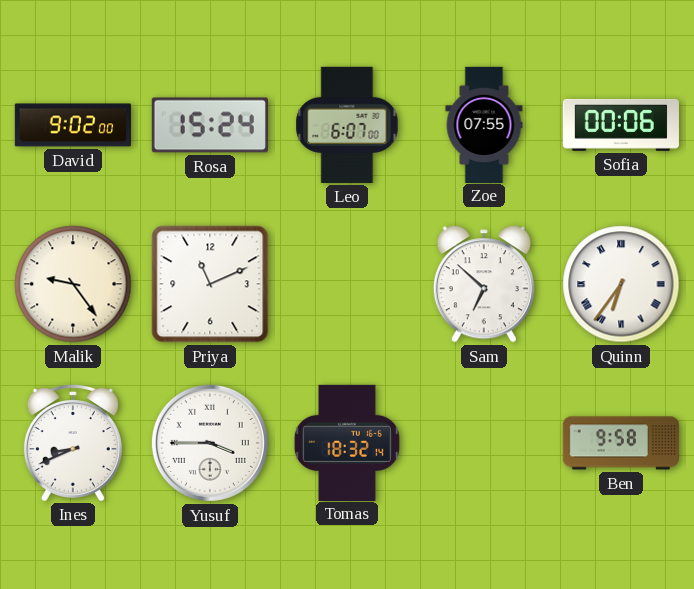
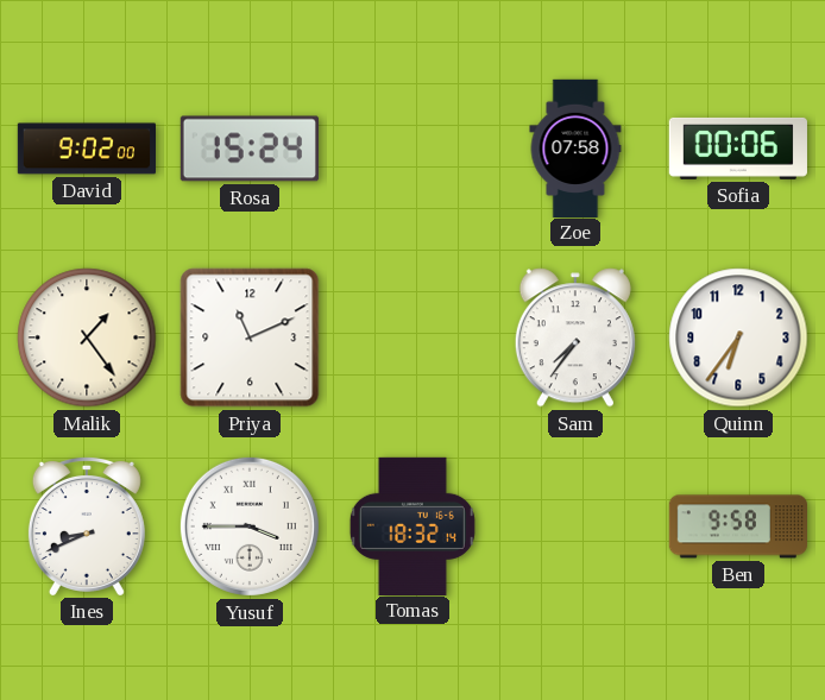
Leo: 6:07 -> none (347, 125)
Zoe: 07:55 -> 07:58 (575, 147)
Malik: 9:24 -> 1:24 (87, 338)
Sam: 6:52 -> 7:36 (575, 338)
Quinn numerals: Roman -> Arabic (738, 338)
